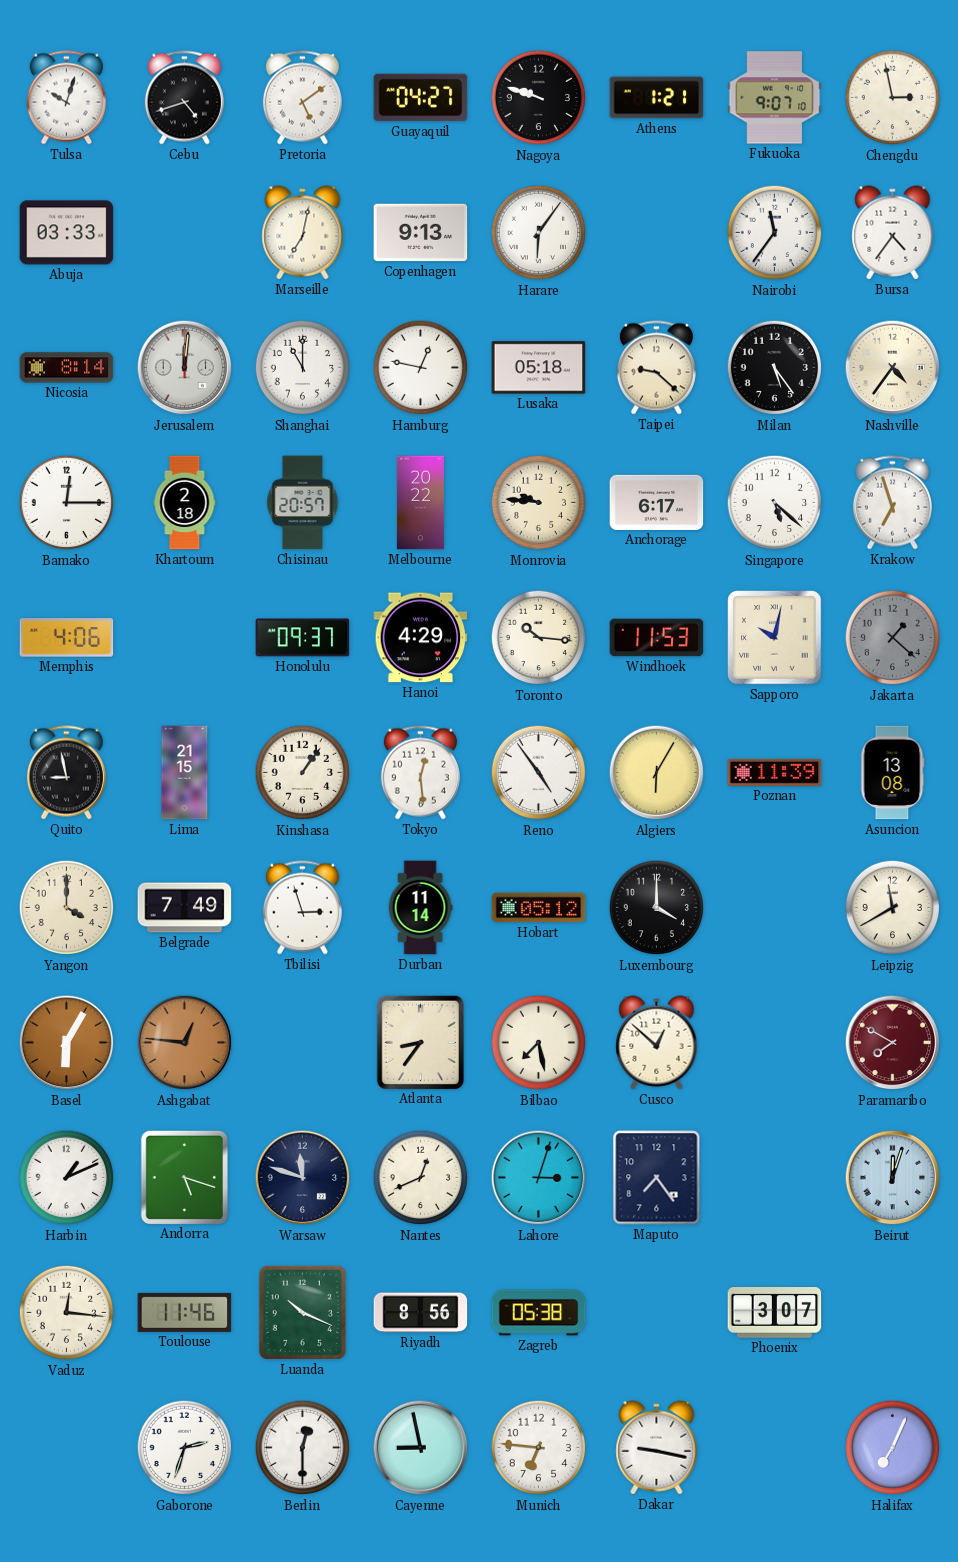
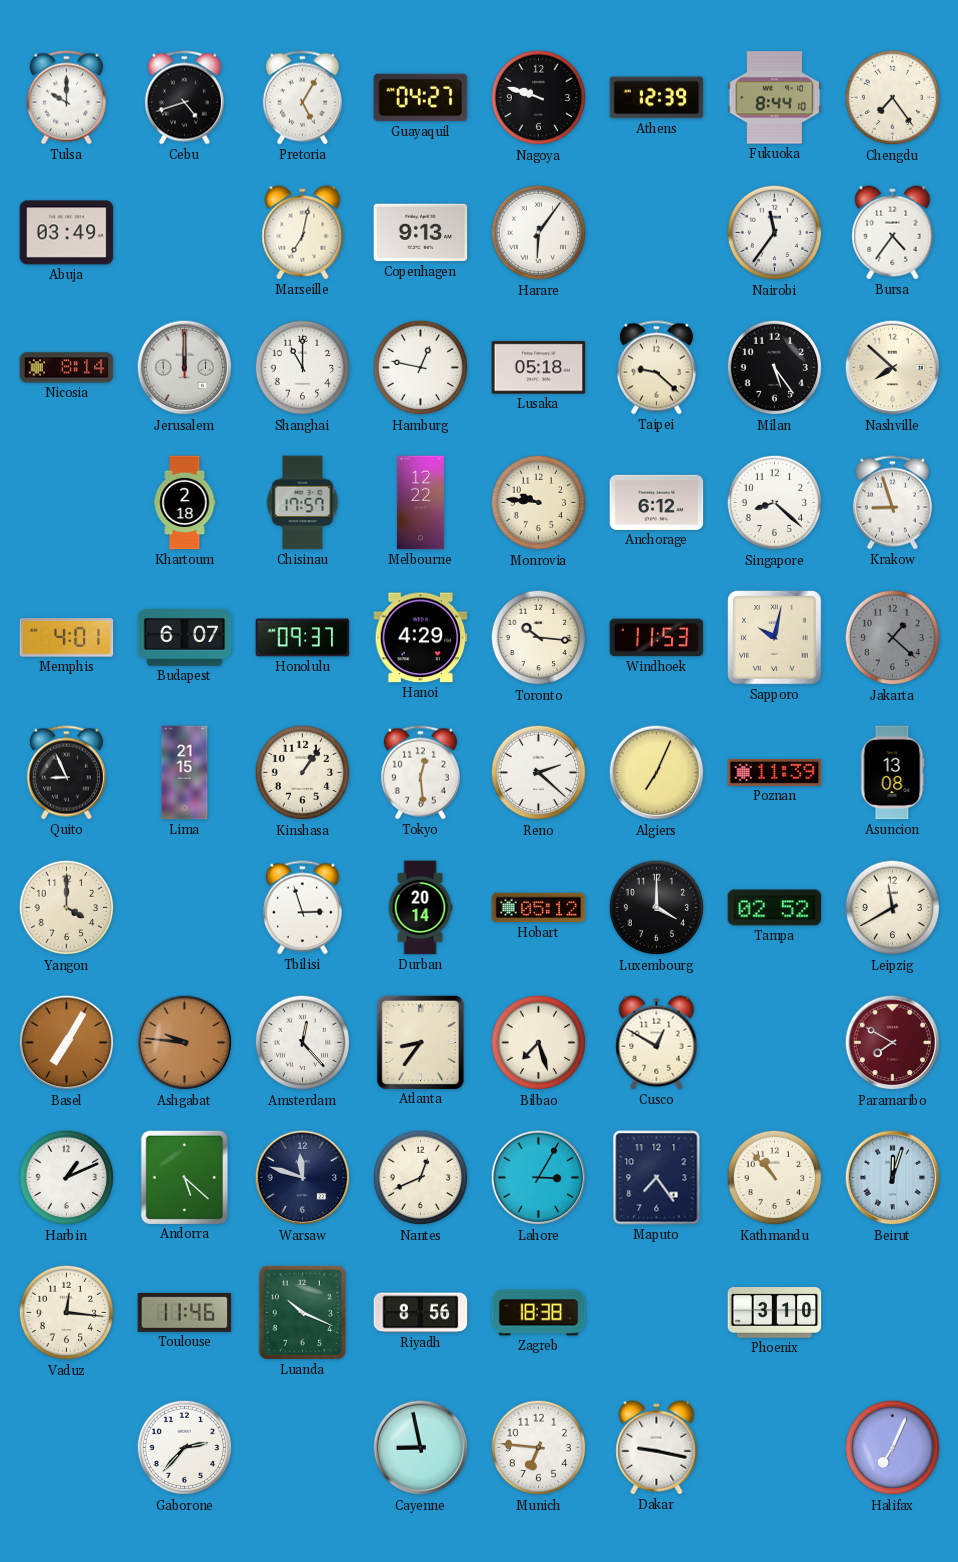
Tulsa: 10:03 -> 10:00 (66, 98)
Pretoria: 5:09 -> 5:05 (302, 98)
Athens: 1:21 -> 12:39 (657, 98)
Fukuoka: 9:07 -> 8:44 (775, 98)
Chengdu: 2:58 -> 7:24 (893, 98)
Abuja: 03:33 -> 03:49 (67, 233)
Jerusalem: 12:01 -> 12:00 (185, 368)
Nashville: 4:36 -> 7:52 (893, 368)
Bamako: 12:15 -> none (67, 503)
Chisinau: 20:57 -> 17:57 (303, 503)
Melbourne: 20:22 -> 12:22 (420, 503)
Anchorage: 6:17 -> 6:12 (657, 502)
Singapore: 5:22 -> 8:22 (775, 503)
Krakow: 6:57 -> 8:57 (892, 503)
Memphis: 4:06 -> 4:01 (67, 638)
Budapest: none -> 6:07 (185, 637)
Quito: 8:58 -> 8:56 (66, 773)
Reno: 4:54 -> 2:22 (539, 773)
Algiers: 6:05 -> 7:04 (657, 773)
Belgrade: 7:49 -> none (185, 908)
Durban: 11:14 -> 20:14 (420, 908)
Tampa: none -> 02:52 (775, 908)
Basel: 6:05 -> 7:05 (67, 1043)
Ashgabat: 12:46 -> 9:46 (185, 1043)
Amsterdam: none -> 12:23 (303, 1043)
Bilbao: 7:28 -> 7:27 (539, 1043)
Cusco: 12:52 -> 12:50 (657, 1043)
Andorra: 5:18 -> 5:22 (184, 1177)
Lahore: 3:03 -> 3:05 (539, 1178)
Kathmandu: none -> 10:53 (775, 1178)
Zagreb: 05:38 -> 18:38 (539, 1313)
Phoenix: 3:07 -> 3:10 (775, 1313)
Gaborone: 2:33 -> 2:37 (185, 1448)
Berlin: 12:30 -> none (303, 1448)
